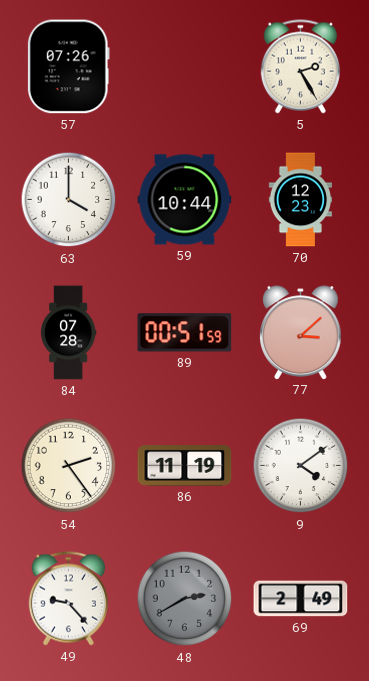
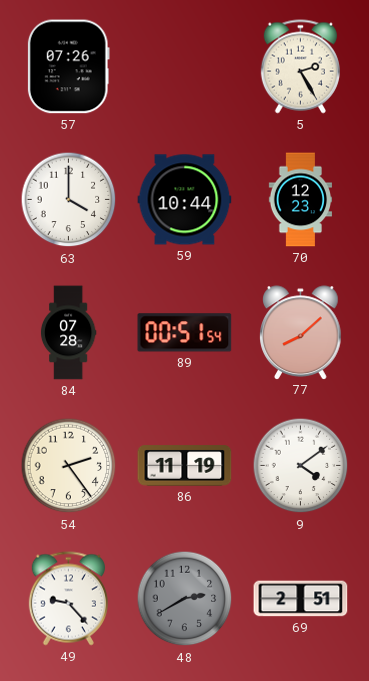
89: 00:51:59 -> 00:51:54 (185, 333)
77: 3:08 -> 8:08 (301, 332)
69: 2:49 -> 2:51 (301, 599)
